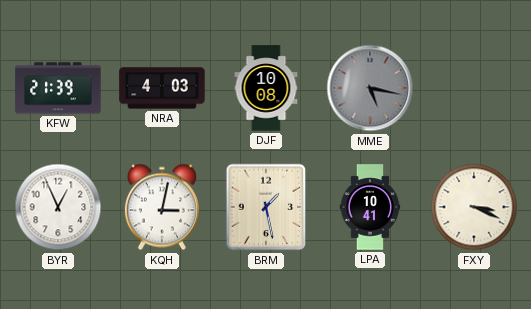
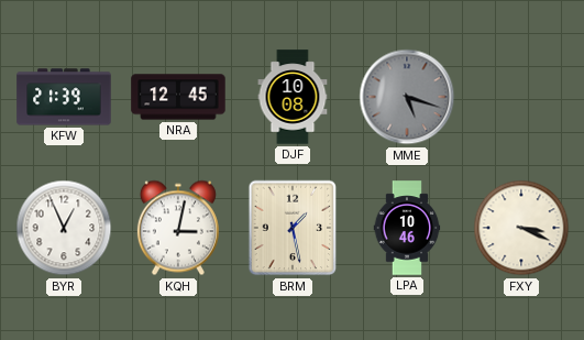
NRA: 4:03 -> 12:45 (178, 97)
MME: 5:17 -> 5:18 (407, 97)
LPA: 10:41 -> 10:46 (407, 228)
